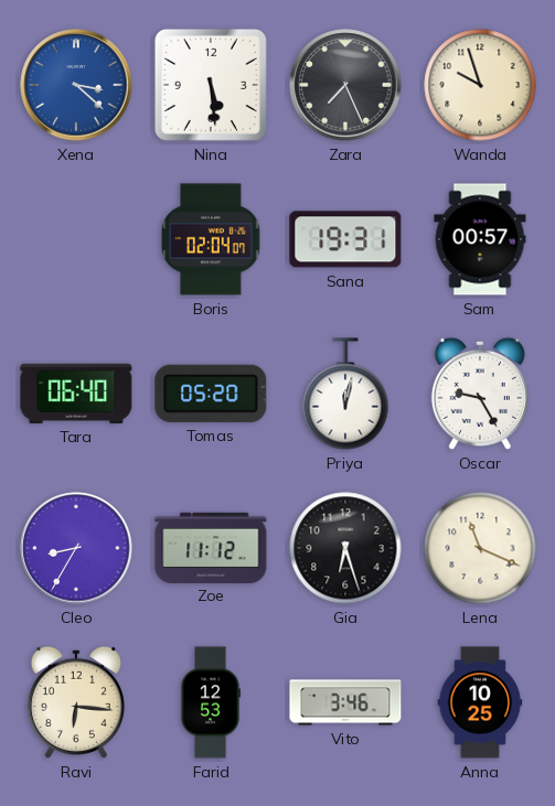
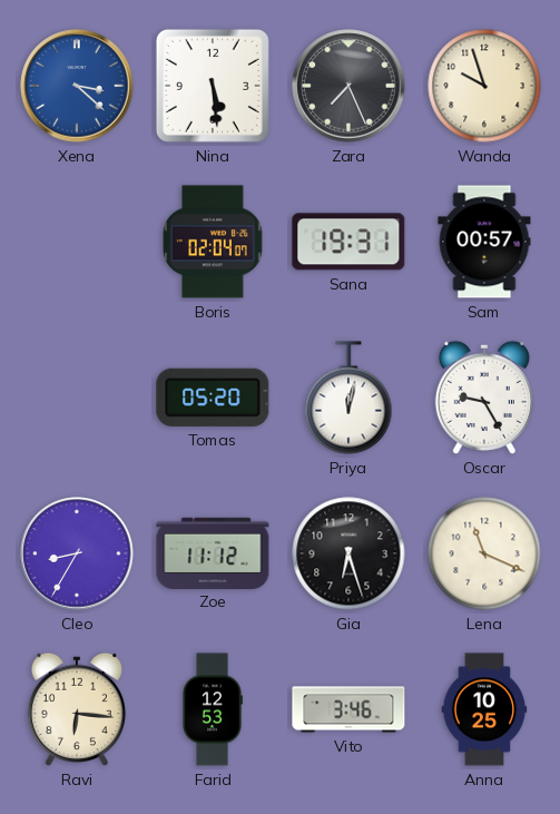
Tara: 06:40 -> none (76, 394)
